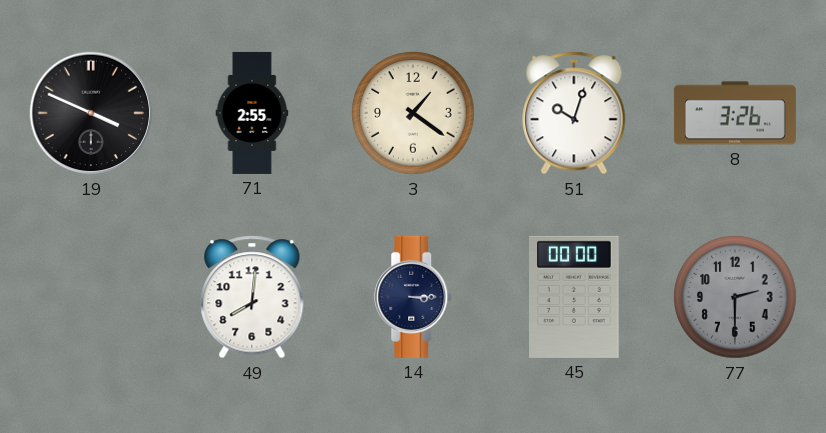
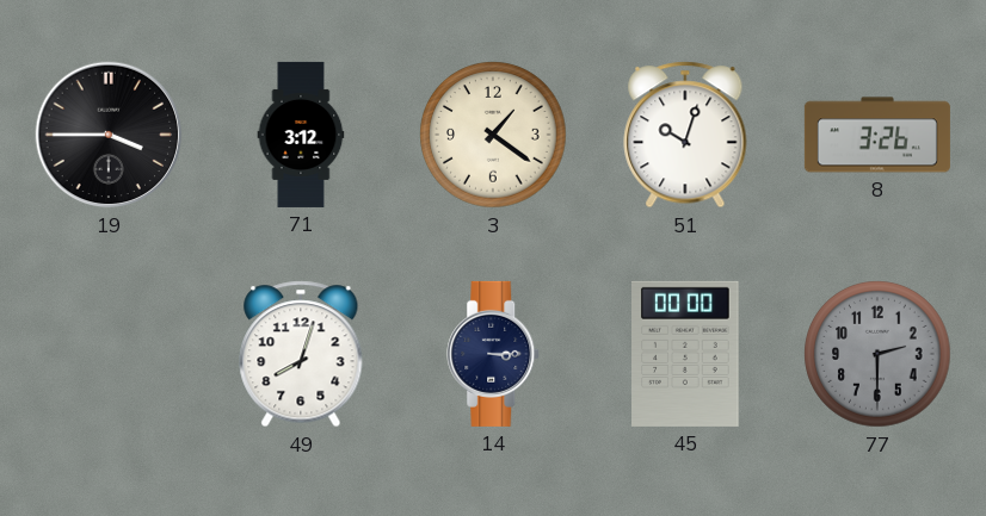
19: 3:49 -> 3:45 (109, 135)
71: 2:55 -> 3:12 (301, 135)
49: 8:01 -> 8:03 (301, 354)
